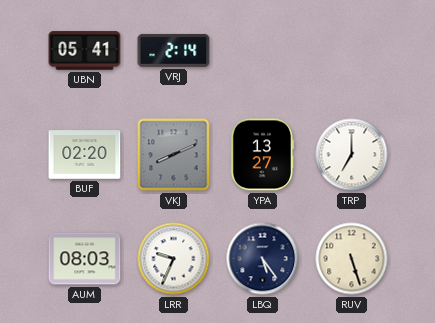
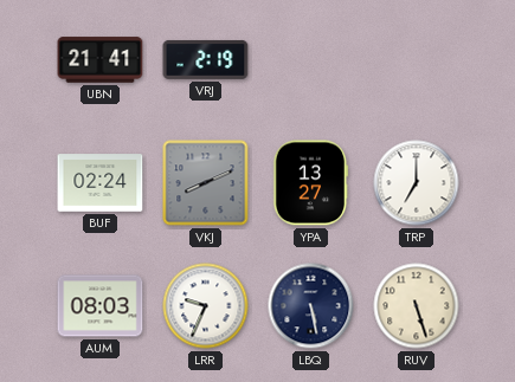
UBN: 05:41 -> 21:41 (101, 60)
VRJ: 2:14 -> 2:19 (206, 59)
BUF: 02:20 -> 02:24 (101, 183)
LBQ: 5:24 -> 5:28 (311, 306)
